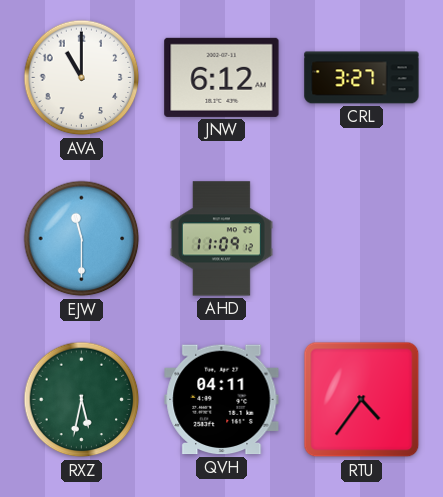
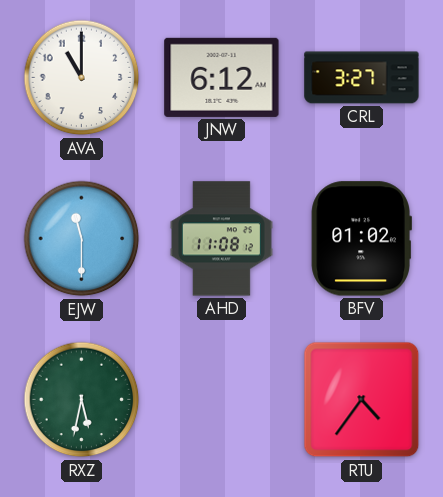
AHD: 11:09 -> 11:08 (221, 239)
BFV: none -> 01:02 (361, 239)
QVH: 04:11 -> none (222, 400)
